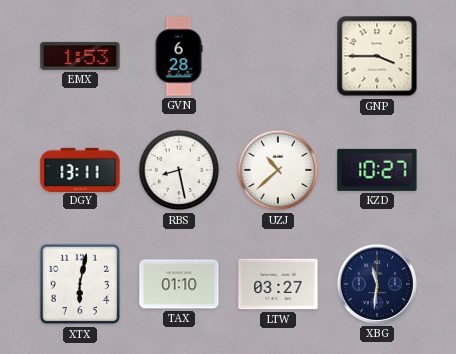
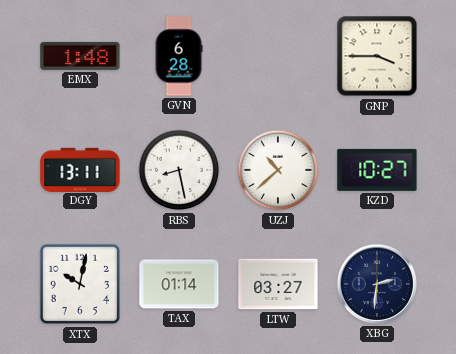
EMX: 1:53 -> 1:48 (80, 56)
XTX: 6:02 -> 10:02 (80, 284)
TAX: 01:10 -> 01:14 (179, 284)
XBG: 11:31 -> 2:31 (377, 284)
